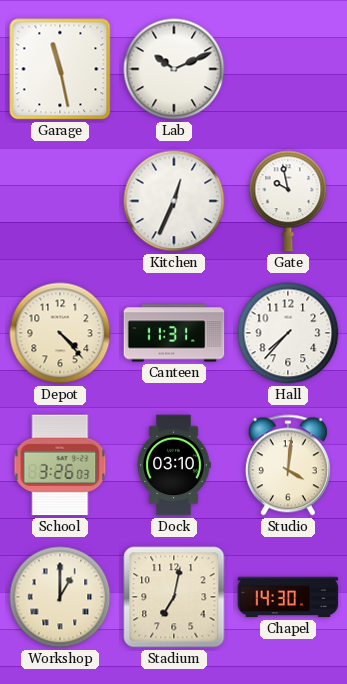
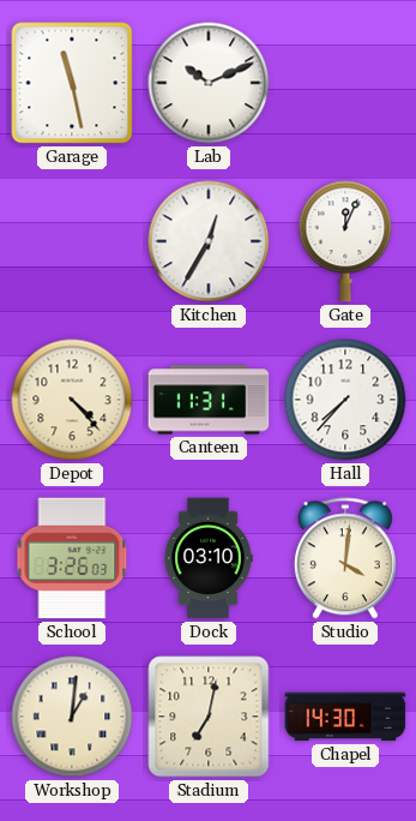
Kitchen: 12:34 -> 12:35 (209, 241)
Gate: 9:58 -> 12:04 (345, 241)
Workshop: 1:00 -> 1:01 (72, 717)
